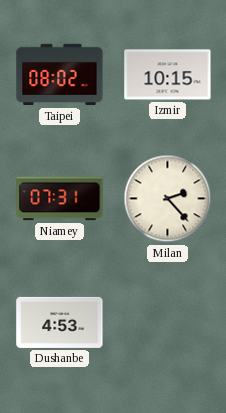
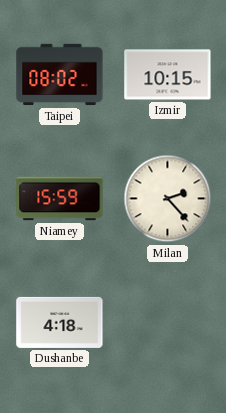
Niamey: 07:31 -> 15:59 (60, 199)
Dushanbe: 4:53 -> 4:18 (60, 322)
